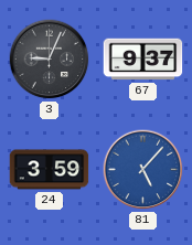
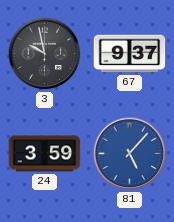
3: 9:04 -> 9:58 (45, 54)
